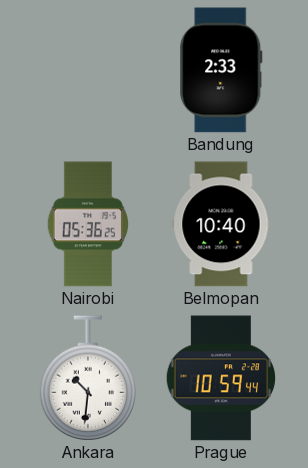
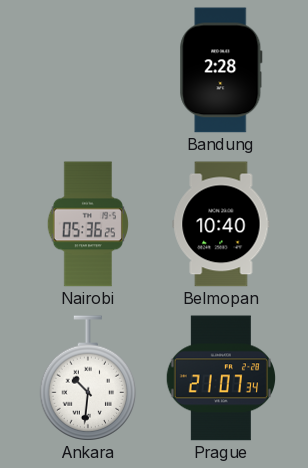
Bandung: 2:33 -> 2:28 (221, 70)
Prague: 10:59 -> 21:07 (220, 378)
